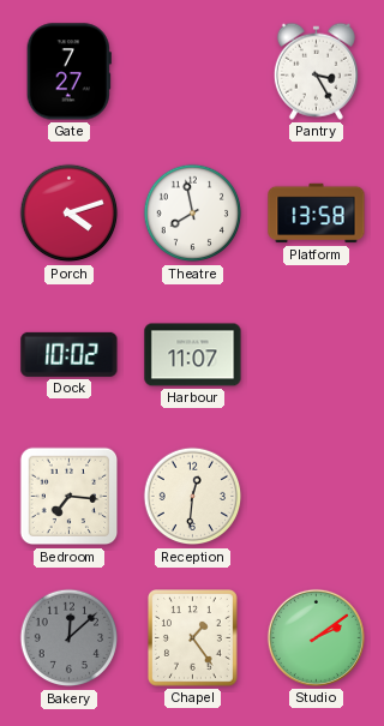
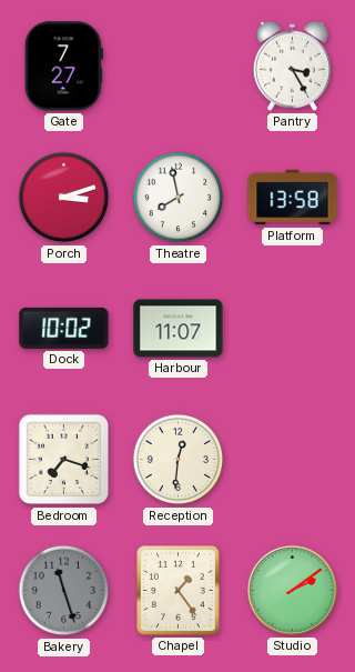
Porch: 4:12 -> 3:12 (64, 198)
Bedroom: 7:16 -> 7:18 (64, 460)
Bakery: 12:08 -> 11:27 (64, 591)
